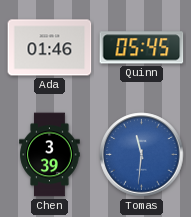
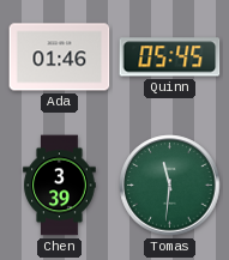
Tomas dial: blue -> green (170, 186)
